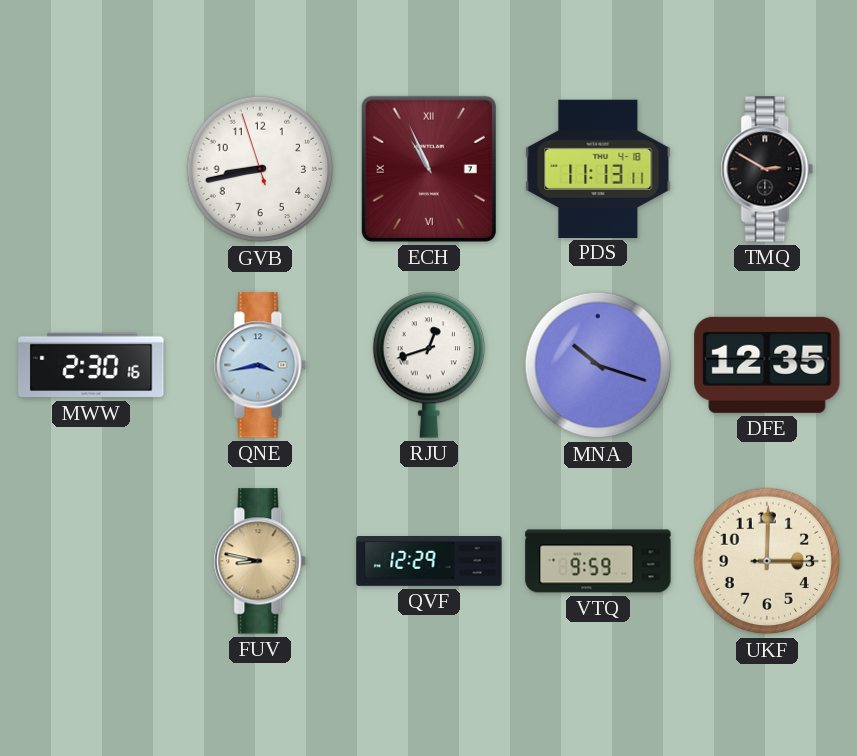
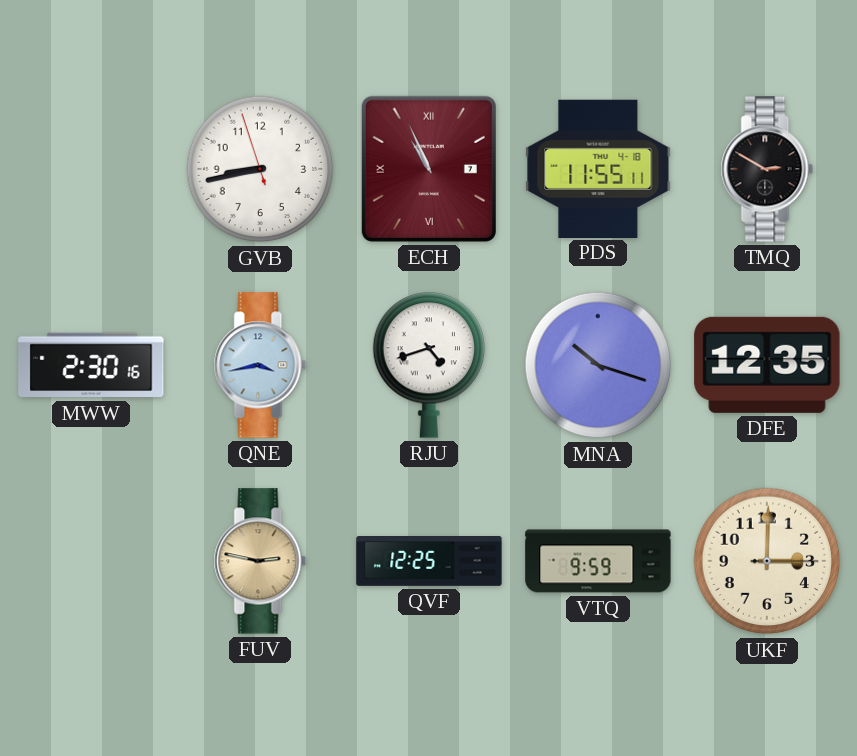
PDS: 11:13 -> 11:55 (598, 168)
RJU: 12:42 -> 4:42 (429, 365)
FUV: 8:47 -> 2:47 (260, 561)
QVF: 12:29 -> 12:25 (429, 561)
